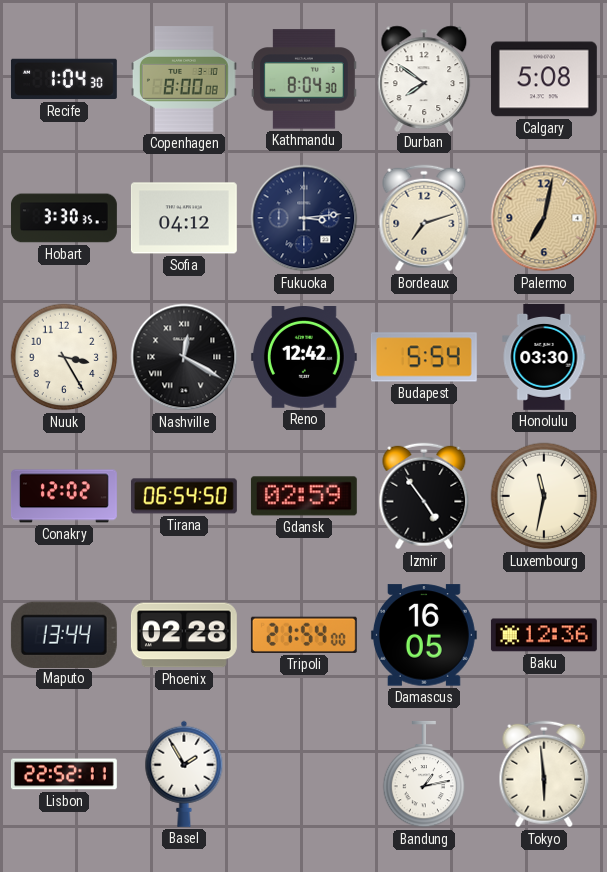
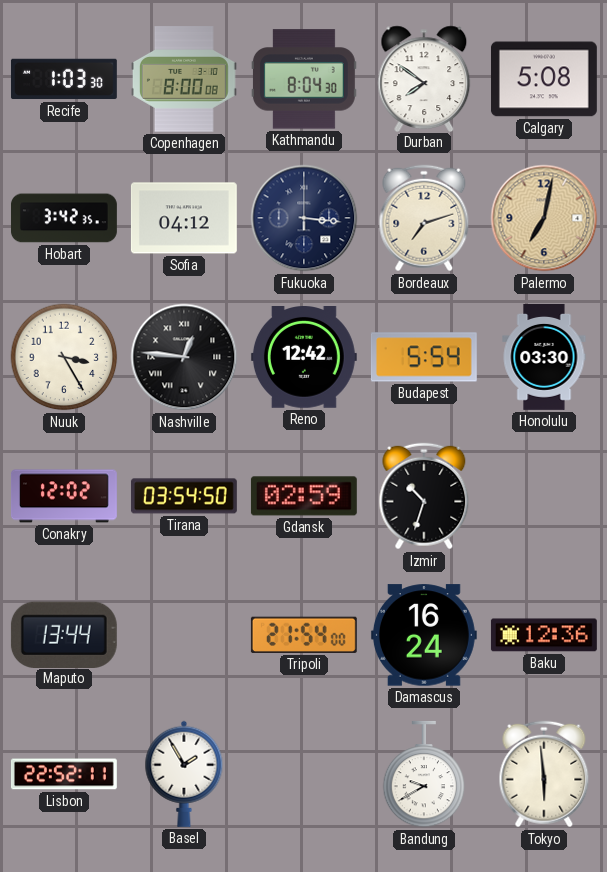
Recife: 1:04 -> 1:03 (64, 79)
Hobart: 3:30 -> 3:42 (64, 218)
Fukuoka: 3:14 -> 3:16 (304, 218)
Nashville: 12:20 -> 12:46 (184, 357)
Tirana: 06:54 -> 03:54 (184, 496)
Izmir: 4:54 -> 10:33 (424, 496)
Luxembourg: 11:32 -> none (544, 496)
Phoenix: 02:28 -> none (184, 635)
Damascus: 16:05 -> 16:24 (424, 635)
Bandung: 1:13 -> 9:40 (424, 774)
